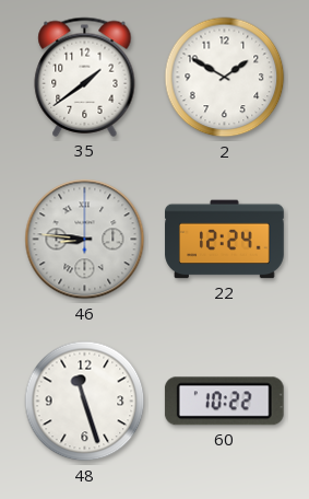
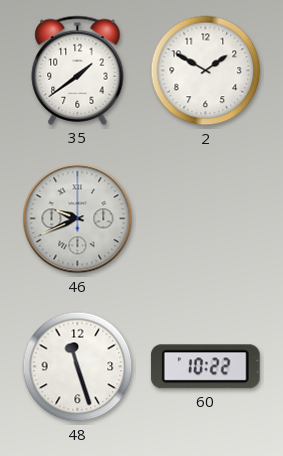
46: 8:46 -> 9:41 (78, 219)
22: 12:24 -> none (225, 240)
